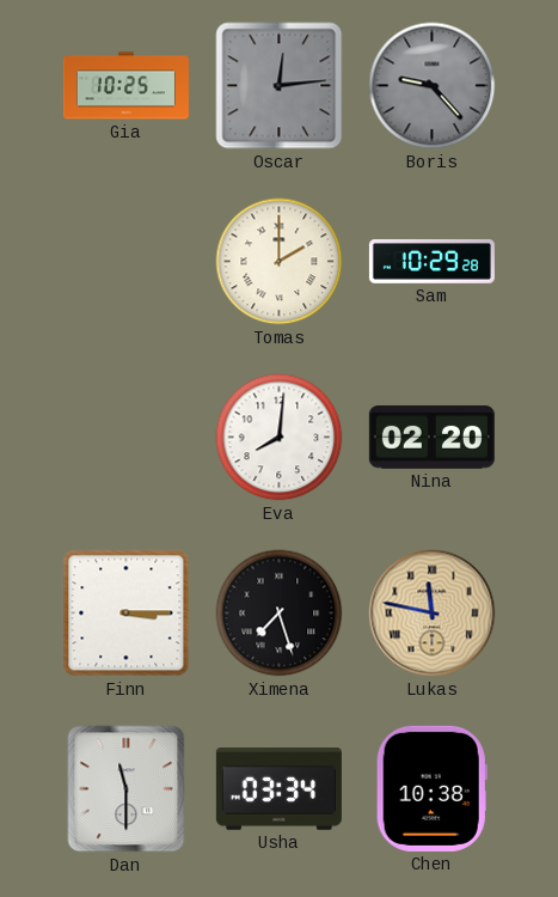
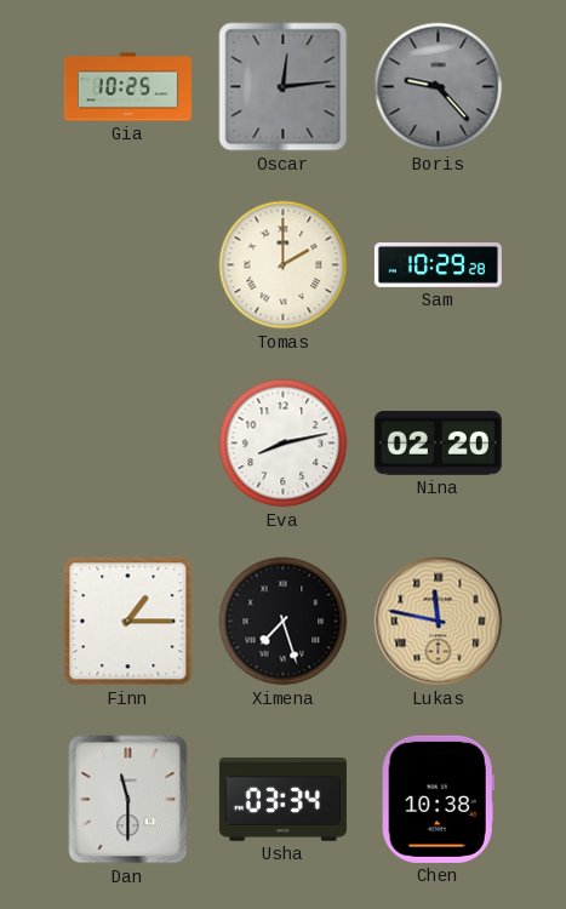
Eva: 8:01 -> 8:13 (284, 444)
Finn: 3:15 -> 1:15 (128, 622)
